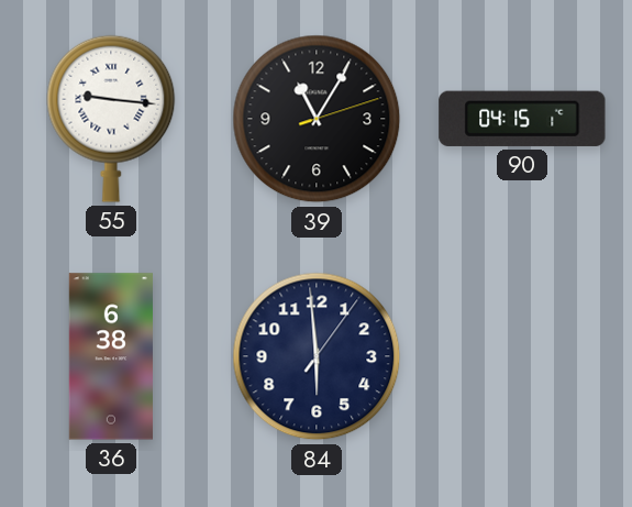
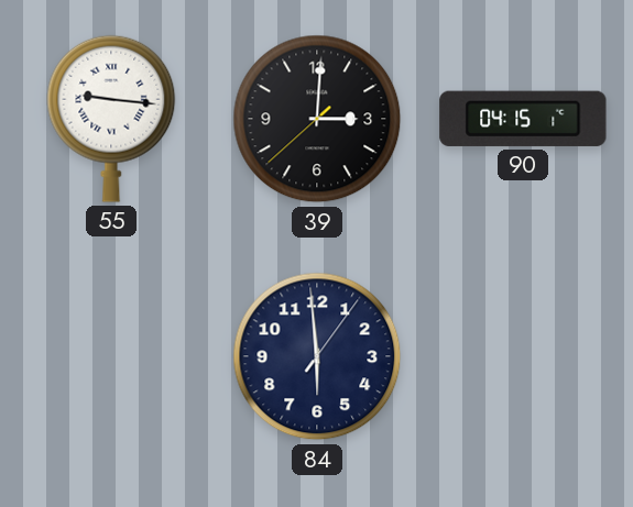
39: 11:05 -> 3:00 (317, 119)
36: 6:38 -> none (111, 356)
